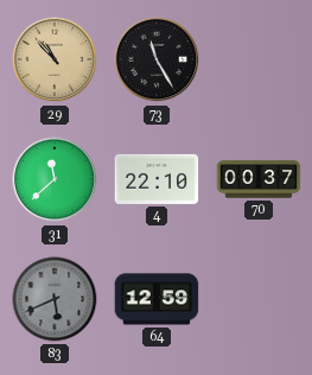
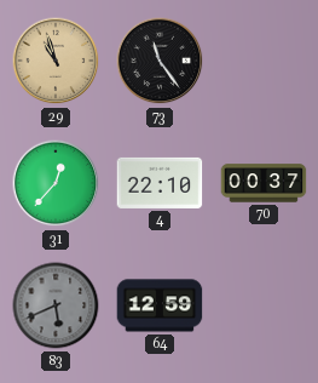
29: 10:53 -> 10:57 (56, 61)
73: 11:25 -> 11:24 (160, 61)
31: 11:38 -> 12:37 (56, 183)
